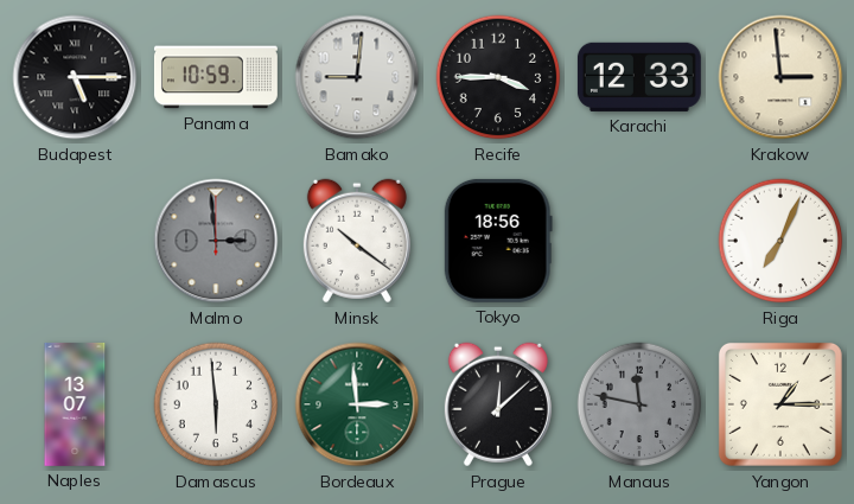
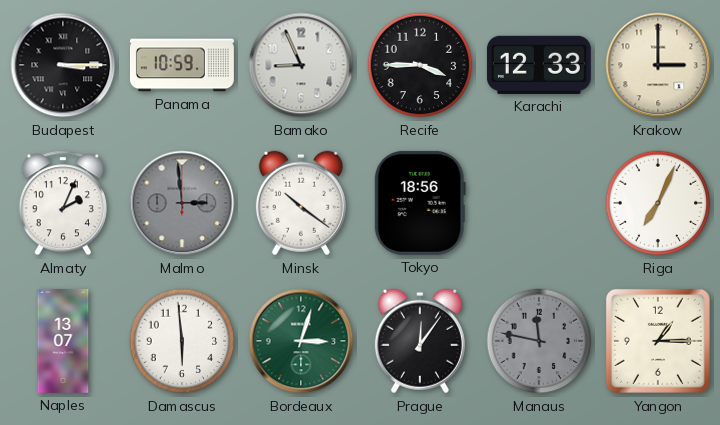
Budapest: 5:15 -> 3:15 (63, 65)
Bamako: 9:01 -> 8:56 (301, 65)
Krakow: 2:59 -> 3:00 (658, 65)
Almaty: none -> 2:04 (63, 203)
Bordeaux: 2:59 -> 3:03 (301, 341)
Prague: 12:08 -> 12:06 (420, 341)
